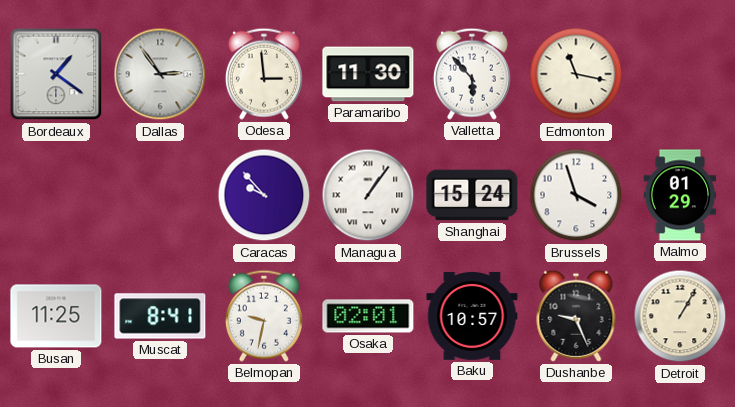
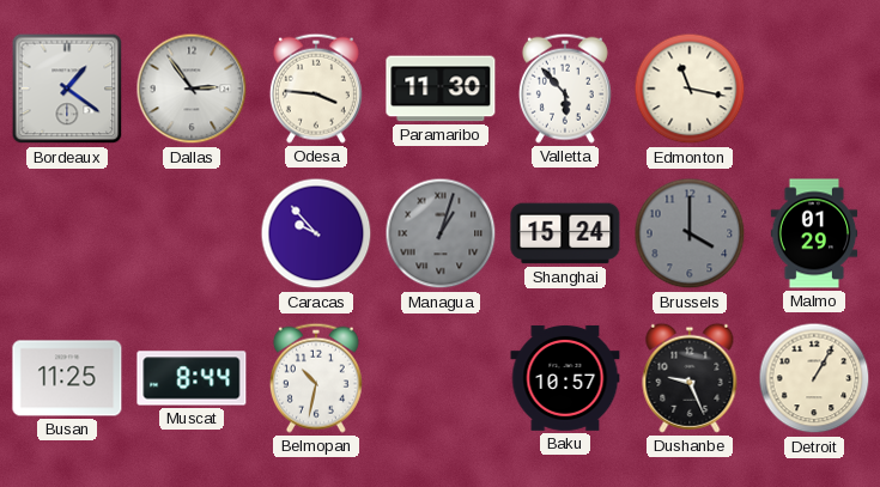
Odesa: 2:59 -> 3:46 (316, 89)
Managua: 1:06 -> 1:03 (441, 233)
Managua dial: white -> grey (441, 233)
Brussels: 3:57 -> 4:00 (690, 233)
Brussels dial: white -> grey (690, 233)
Muscat: 8:41 -> 8:44 (192, 378)
Belmopan: 9:32 -> 10:32 (316, 378)
Osaka: 02:01 -> none (368, 316)
